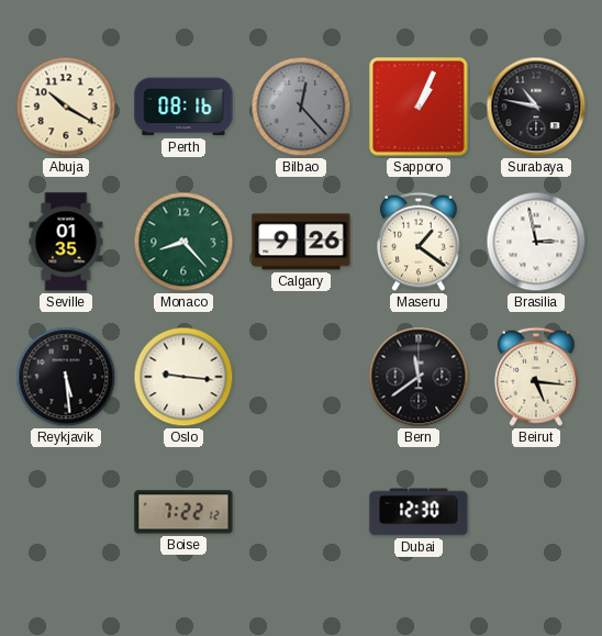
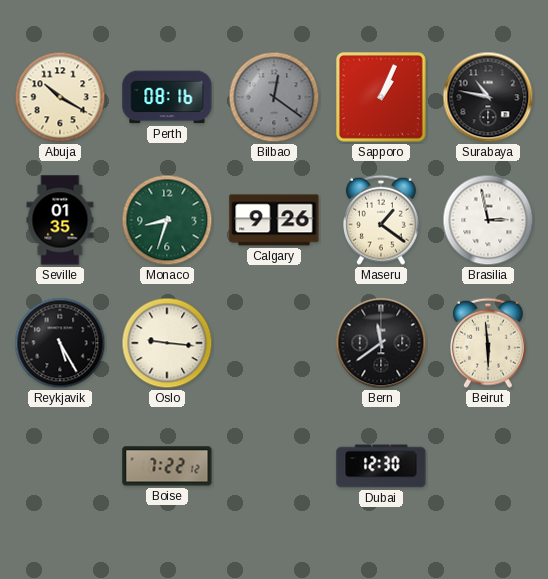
Bilbao: 12:23 -> 12:21 (274, 97)
Monaco: 8:23 -> 8:33 (167, 220)
Reykjavik: 5:29 -> 5:25 (60, 343)
Beirut: 5:16 -> 5:59 (489, 343)
